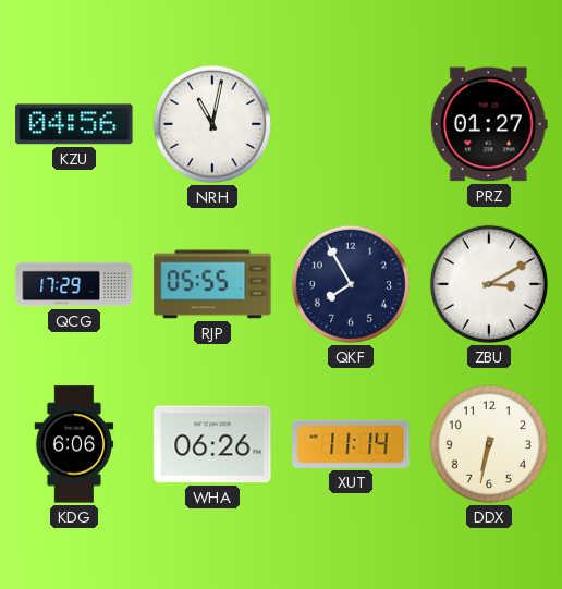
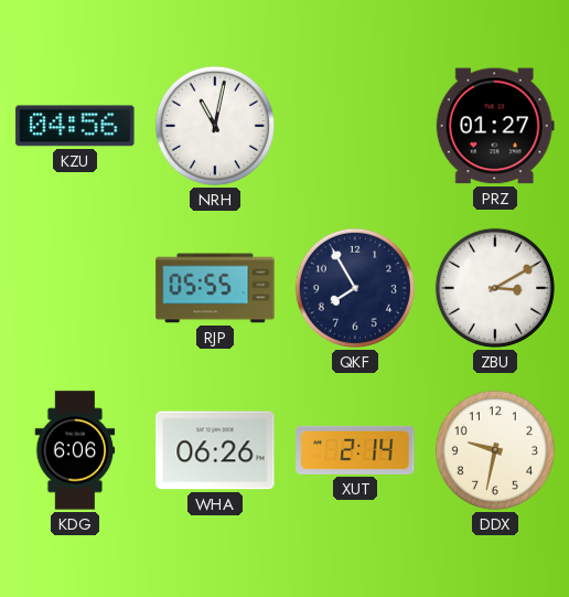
QCG: 17:29 -> none (74, 284)
XUT: 11:14 -> 2:14 (355, 450)
DDX: 6:32 -> 9:32 (495, 450)
